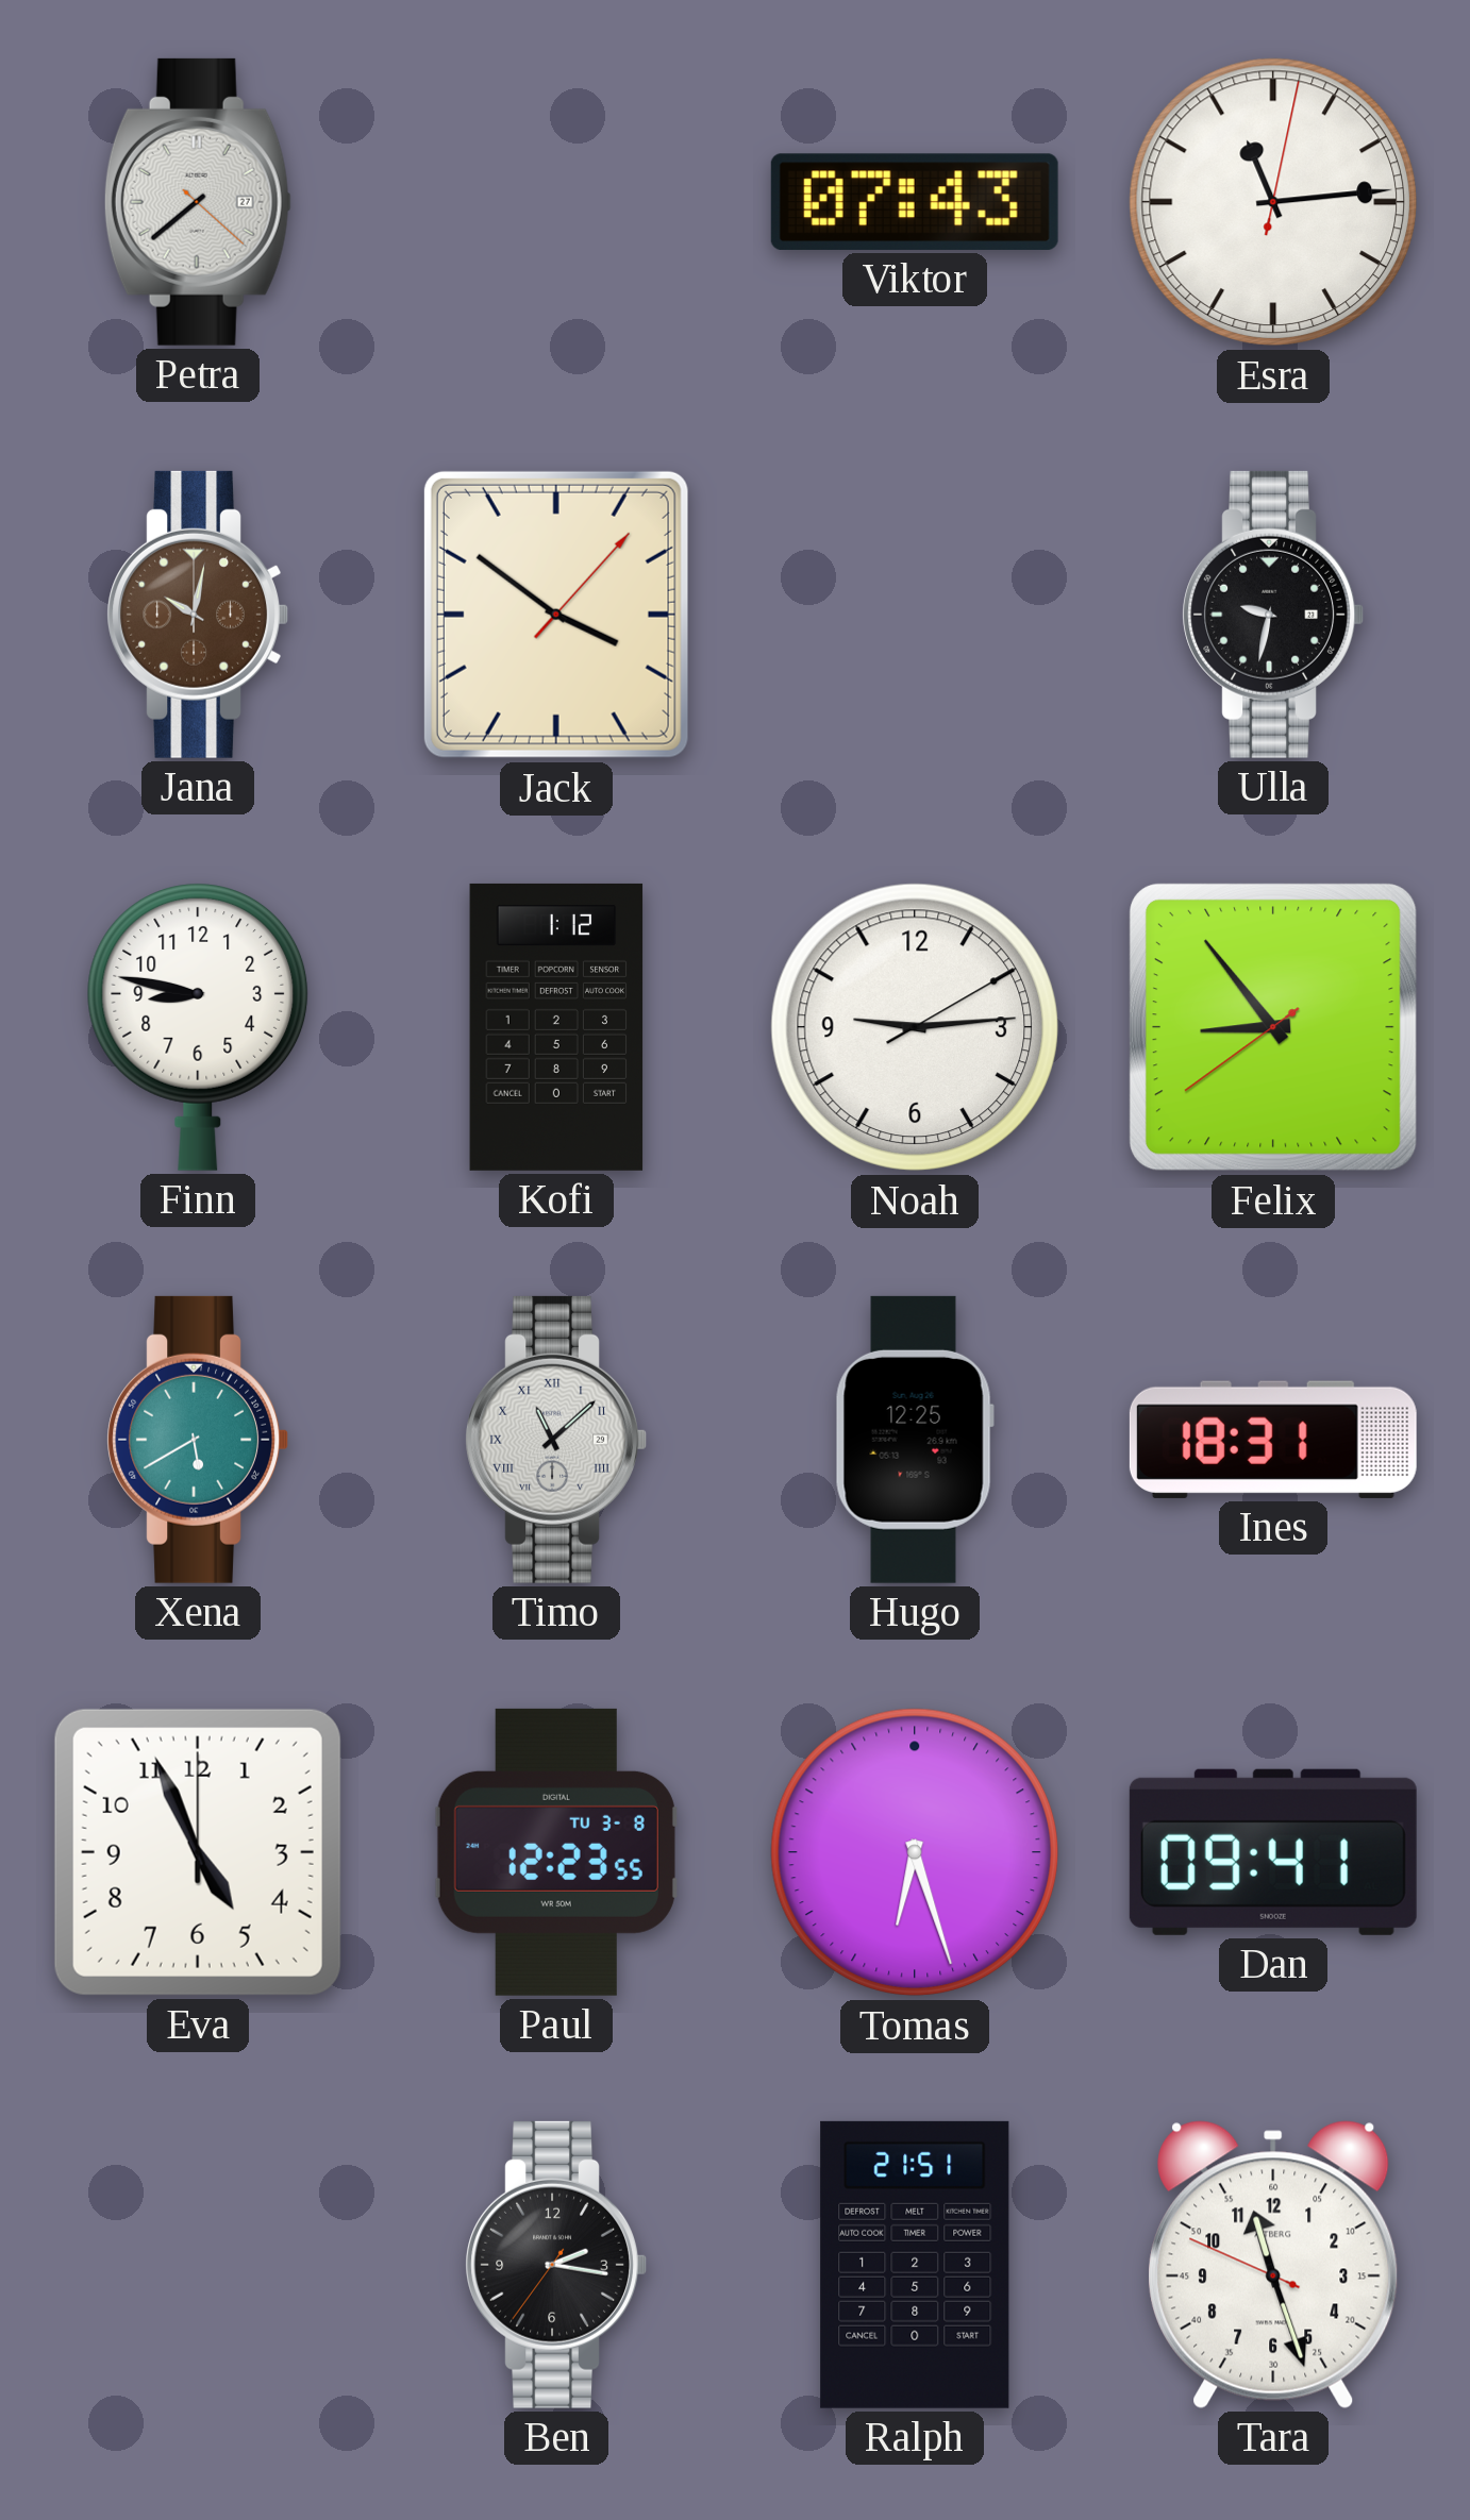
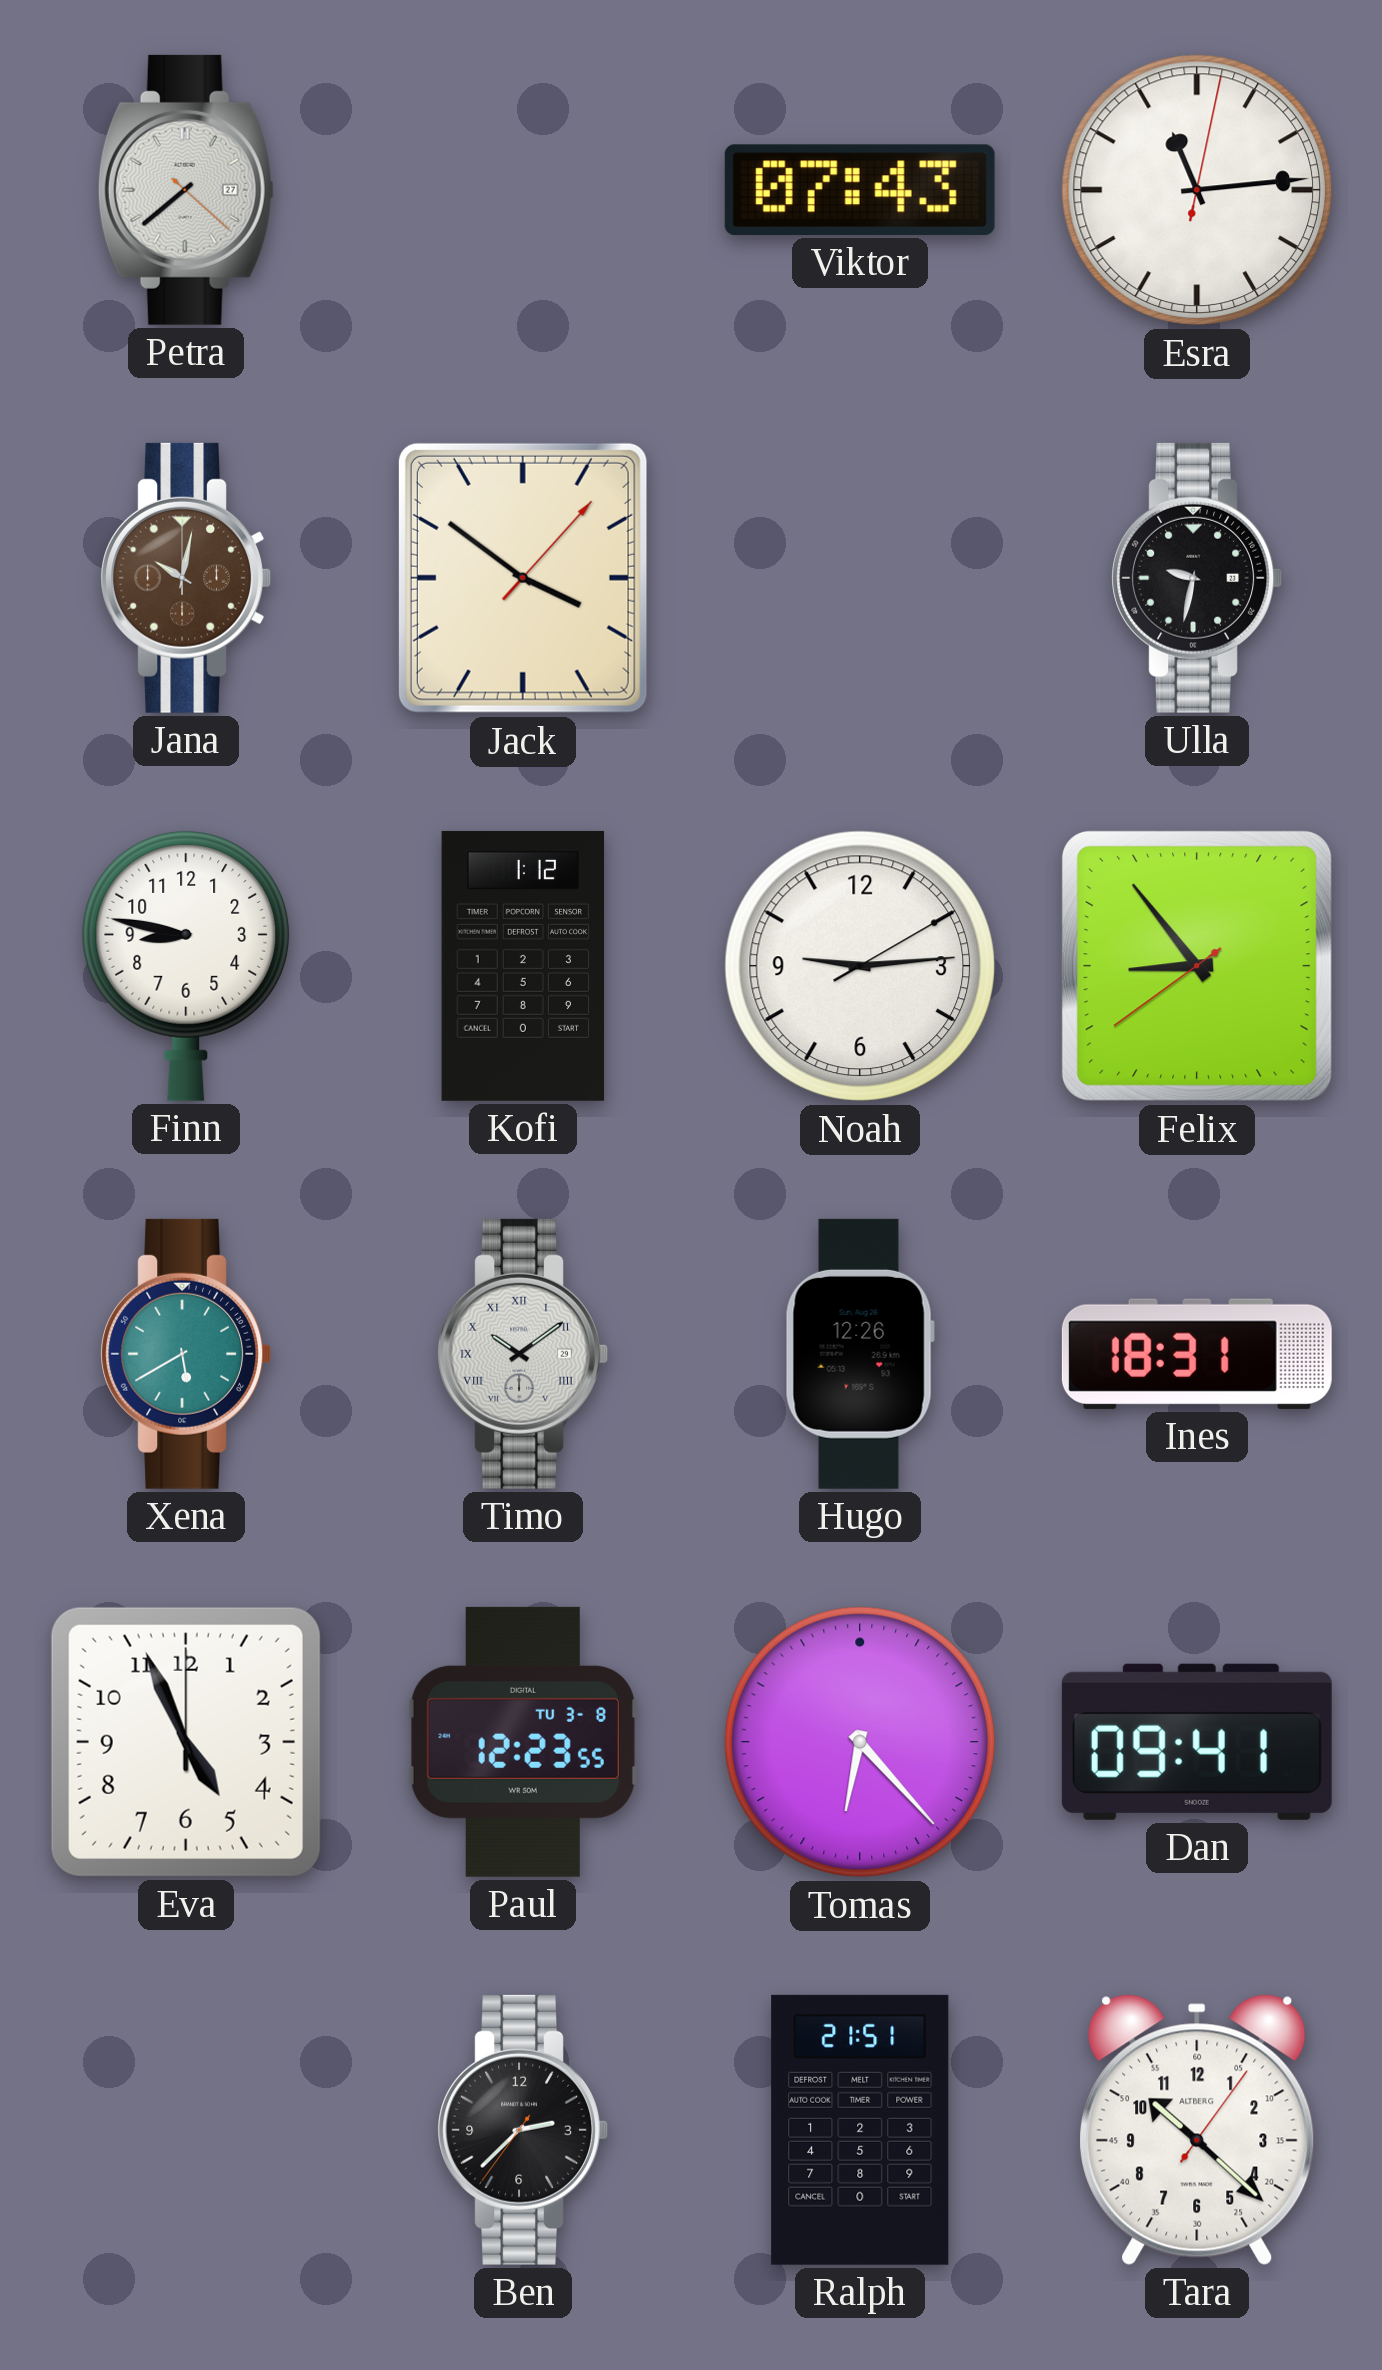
Timo: 11:08 -> 10:09 (523, 1354)
Hugo: 12:25 -> 12:26 (860, 1354)
Tomas: 6:27 -> 6:23 (860, 1742)
Ben: 2:16 -> 2:37 (523, 2130)
Tara: 11:26 -> 10:22 (1197, 2130)
